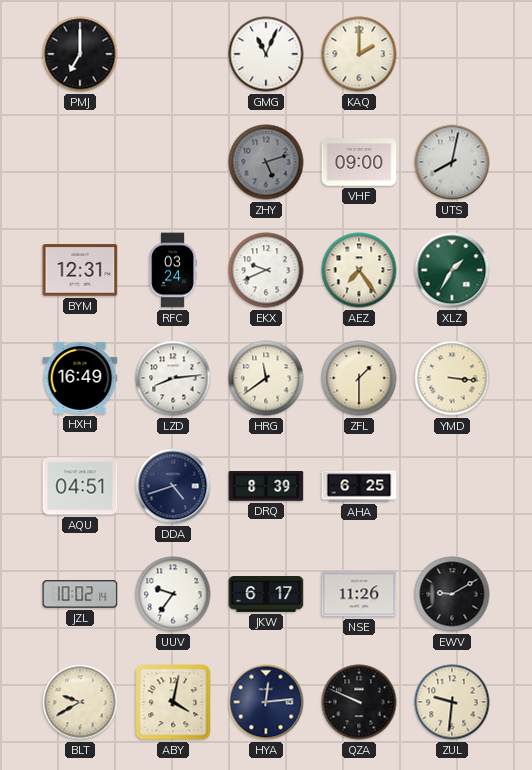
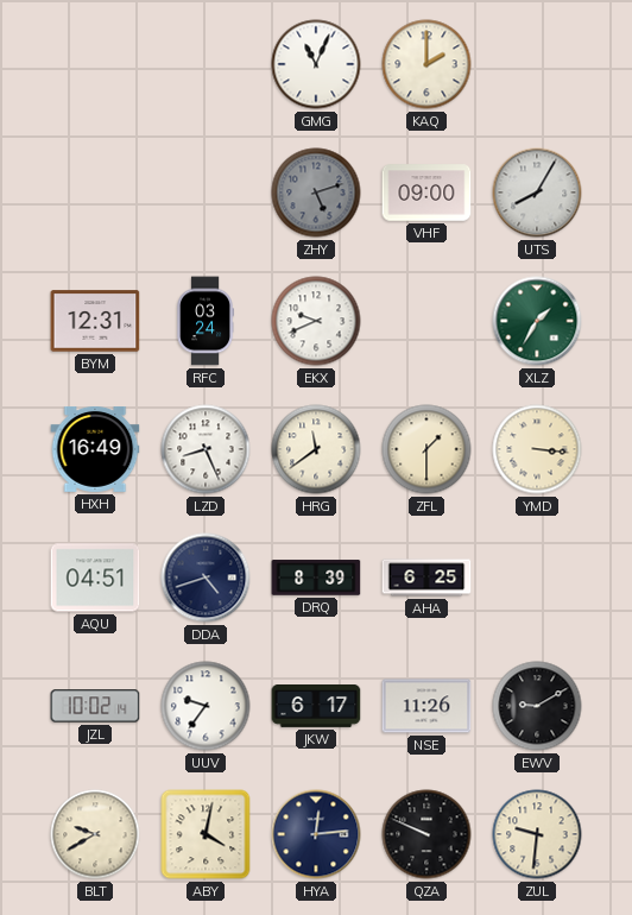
PMJ: 7:00 -> none (80, 54)
UTS: 8:02 -> 8:05 (537, 193)
AEZ: 7:24 -> none (359, 270)
LZD: 8:14 -> 8:26 (206, 449)
